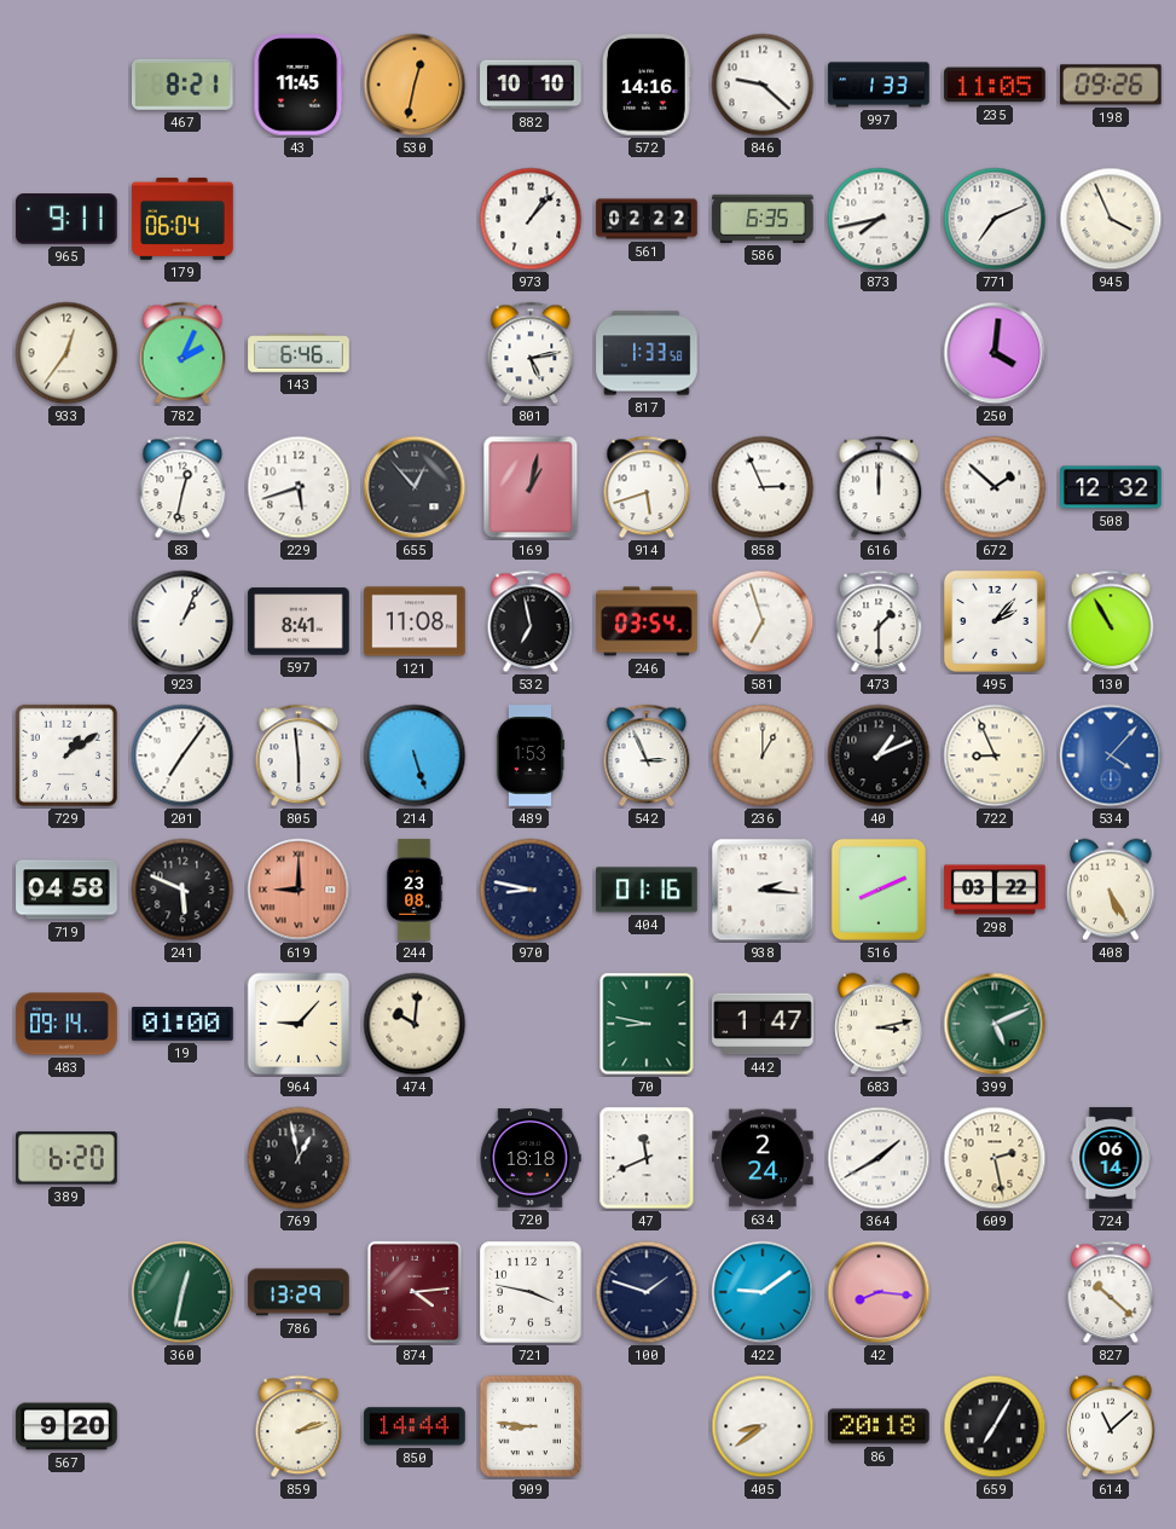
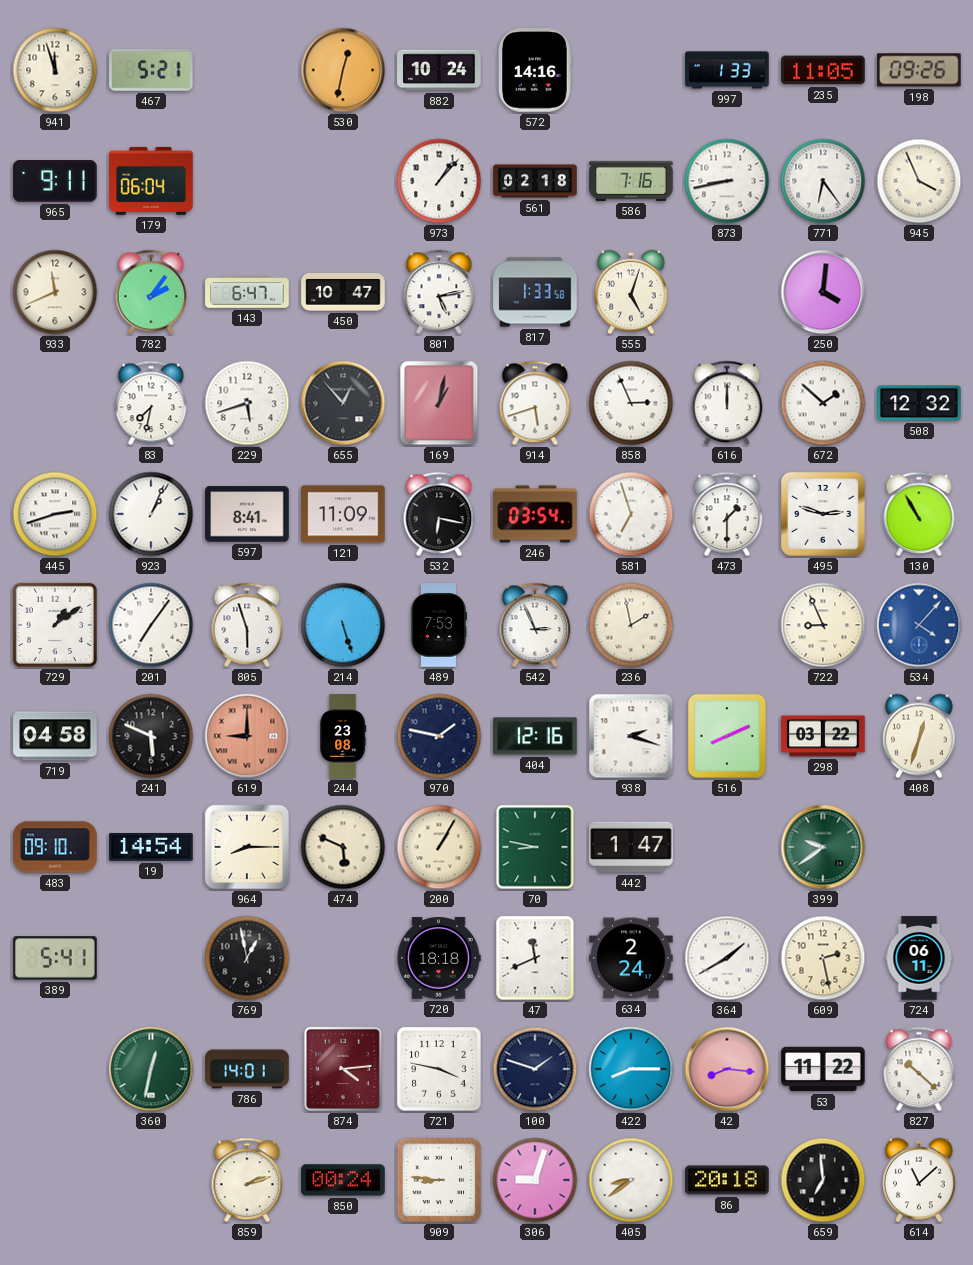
941: none -> 11:57 (55, 70)
467: 8:21 -> 5:21 (152, 70)
43: 11:45 -> none (299, 85)
882: 10:10 -> 10:24 (439, 70)
846: 9:22 -> none (763, 85)
561: 02:22 -> 02:18 (535, 181)
586: 6:35 -> 7:16 (631, 181)
873: 7:43 -> 8:43 (727, 181)
771: 7:11 -> 6:24 (823, 181)
933: 12:36 -> 11:41 (55, 292)
782: 2:04 -> 2:06 (151, 292)
143: 6:46 -> 6:47 (247, 292)
450: none -> 10:47 (343, 293)
555: none -> 5:03 (631, 292)
83: 12:32 -> 7:32 (151, 403)
445: none -> 2:42 (55, 514)
121: 11:08 -> 11:09 (343, 514)
532: 6:58 -> 6:17 (439, 514)
495: 2:07 -> 2:48 (823, 514)
805: 5:59 -> 5:57 (247, 625)
489: 1:53 -> 7:53 (438, 625)
236: 1:00 -> 1:58 (631, 625)
40: 1:11 -> none (879, 755)
970: 8:47 -> 1:47 (439, 736)
404: 01:16 -> 12:16 (535, 736)
938: 2:16 -> 2:18 (631, 736)
408: 5:25 -> 12:33 (919, 736)
483: 09:14 -> 09:10 (55, 847)
19: 01:00 -> 14:54 (151, 848)
964: 9:07 -> 8:15 (247, 847)
474: 10:01 -> 5:49 (343, 847)
200: none -> 1:05 (439, 847)
683: 3:13 -> none (879, 1024)
399: 5:11 -> 9:39 (823, 847)
389: 6:20 -> 5:41 (55, 958)
724: 06:14 -> 06:11 (919, 958)
786: 13:29 -> 14:01 (247, 1069)
422: 9:09 -> 8:15 (631, 1069)
53: none -> 11:22 (823, 1069)
567: 9:20 -> none (66, 1426)
850: 14:44 -> 00:24 (343, 1180)
306: none -> 9:03 (535, 1180)
659: 7:05 -> 6:59 (823, 1180)
